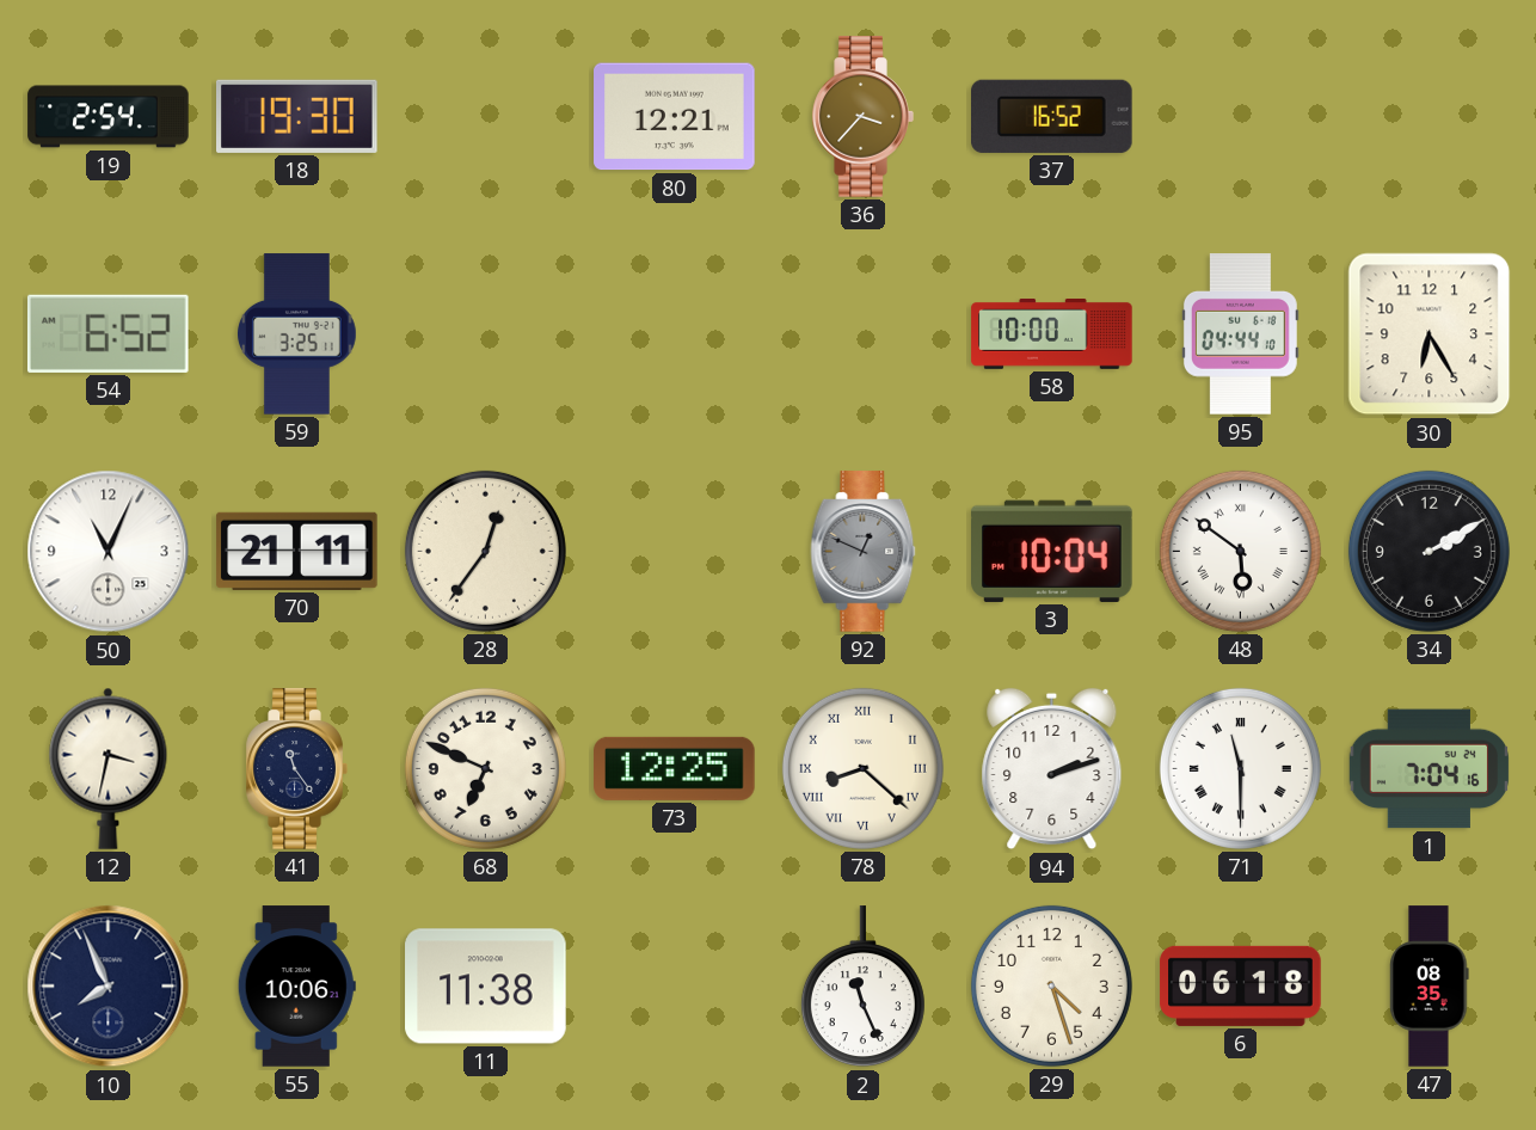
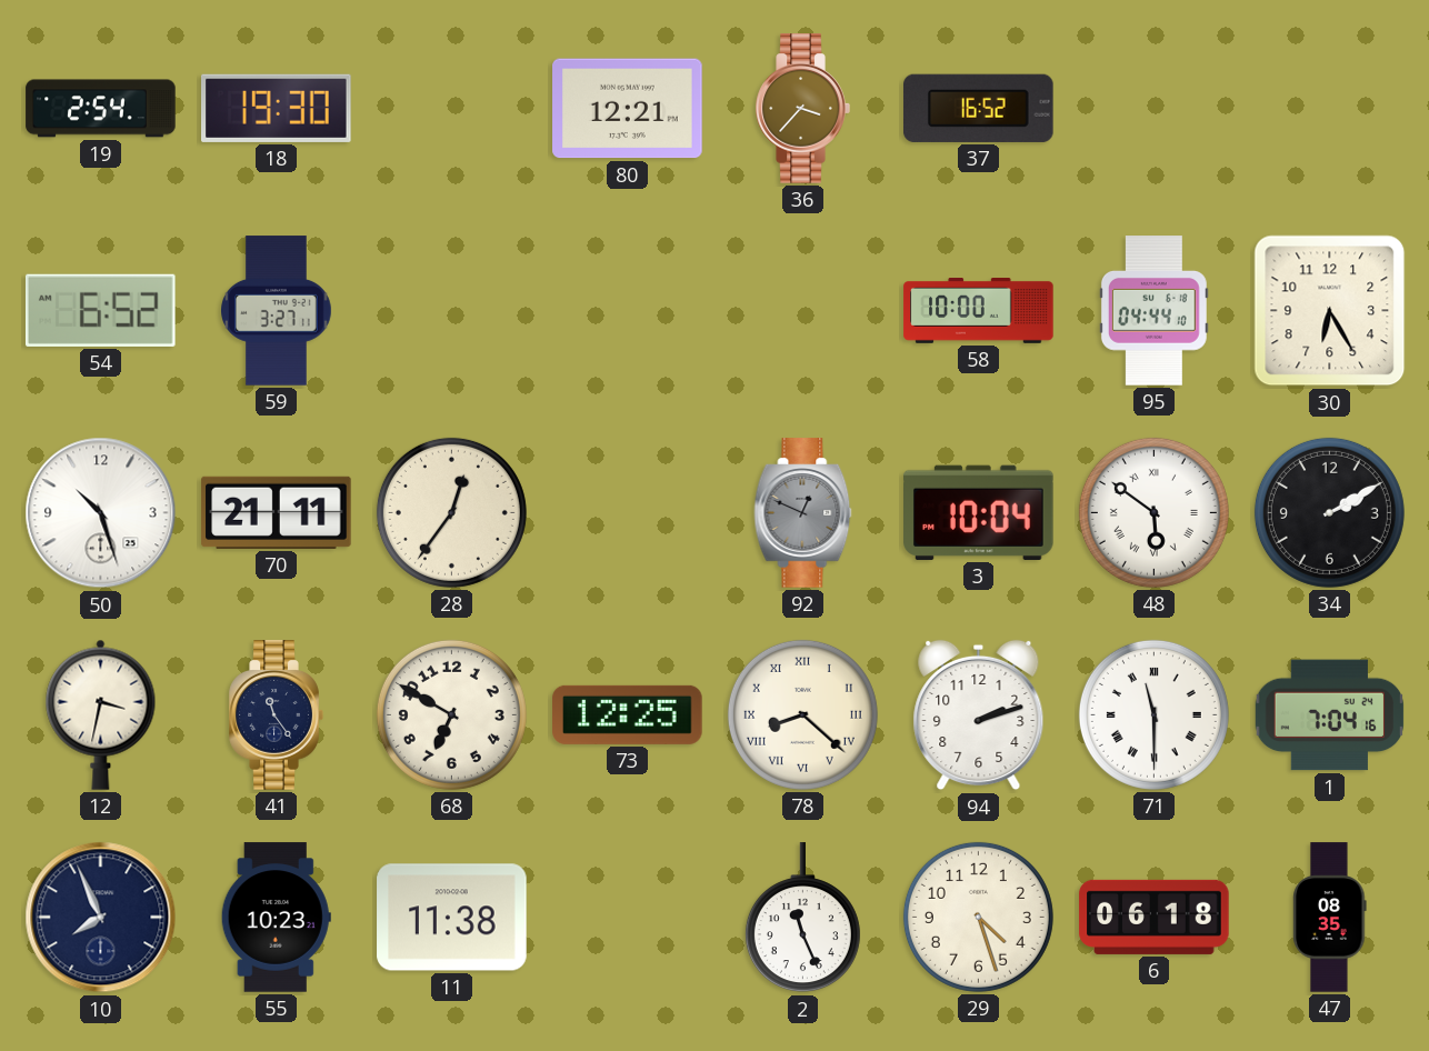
59: 3:25 -> 3:27 (277, 311)
50: 11:04 -> 10:27 (101, 513)
68: 6:49 -> 6:50 (451, 714)
55: 10:06 -> 10:23 (276, 918)
